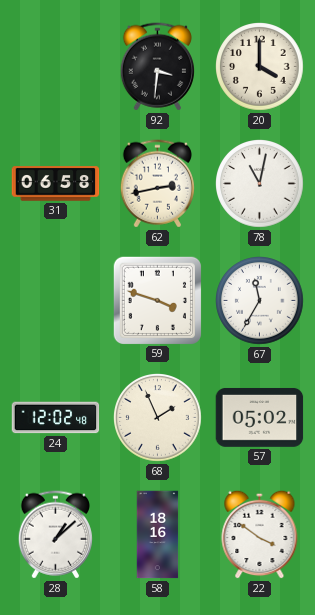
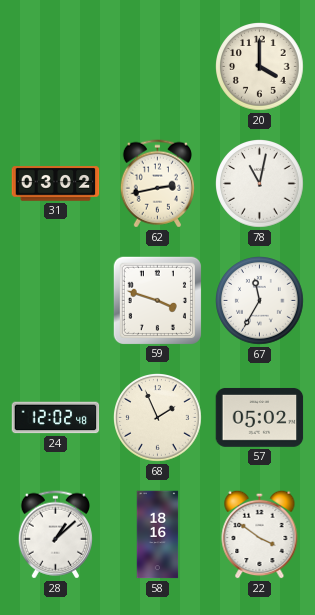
92: 3:31 -> none (157, 67)
31: 06:58 -> 03:02 (56, 184)
